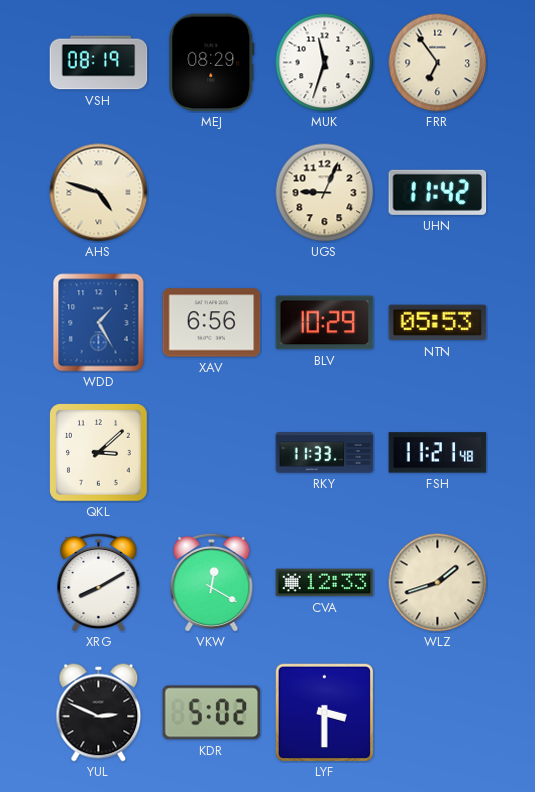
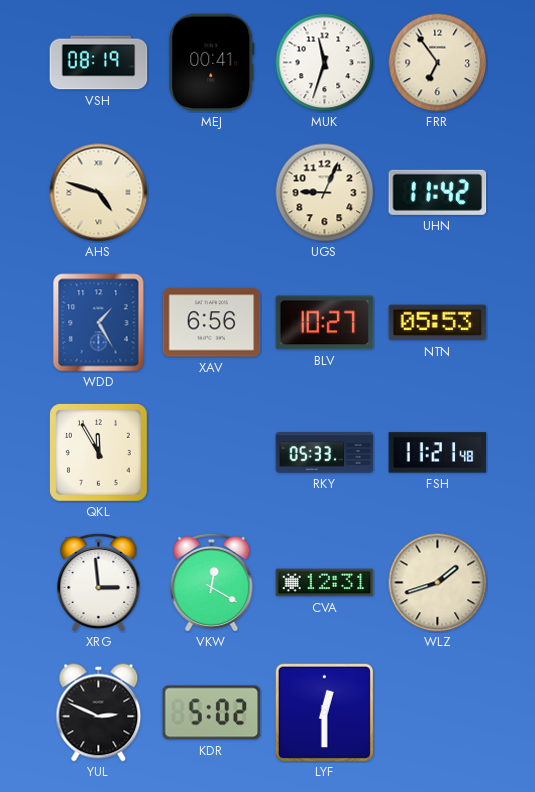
MEJ: 08:29 -> 00:41 (212, 63)
BLV: 10:29 -> 10:27 (325, 323)
QKL: 3:08 -> 11:55 (99, 453)
RKY: 11:33 -> 05:33 (325, 453)
XRG: 8:10 -> 2:59 (99, 582)
CVA: 12:33 -> 12:31 (325, 583)
LYF: 3:30 -> 12:30 (324, 712)
